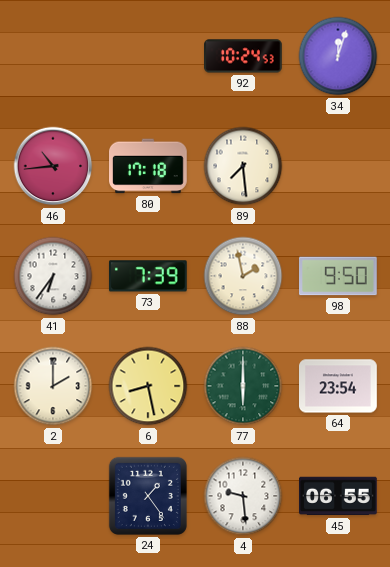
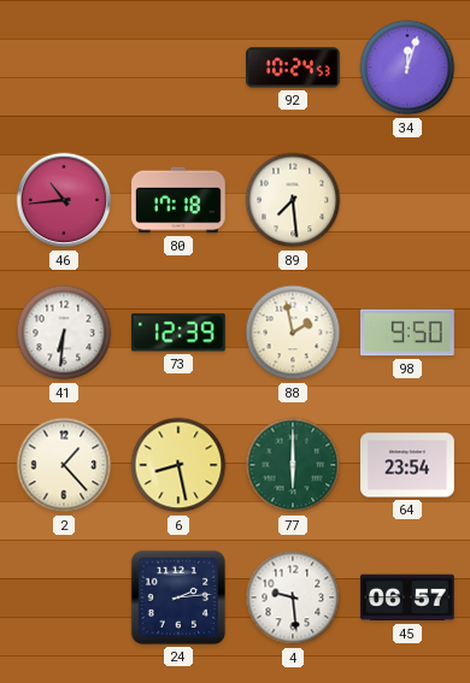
41: 6:36 -> 6:31 (64, 332)
73: 7:39 -> 12:39 (178, 332)
2: 2:00 -> 1:23 (64, 465)
24: 1:24 -> 2:14 (178, 597)
45: 06:55 -> 06:57 (409, 597)
